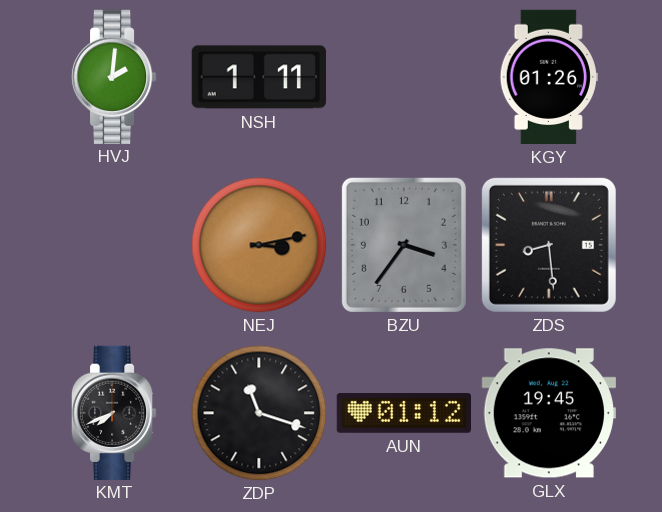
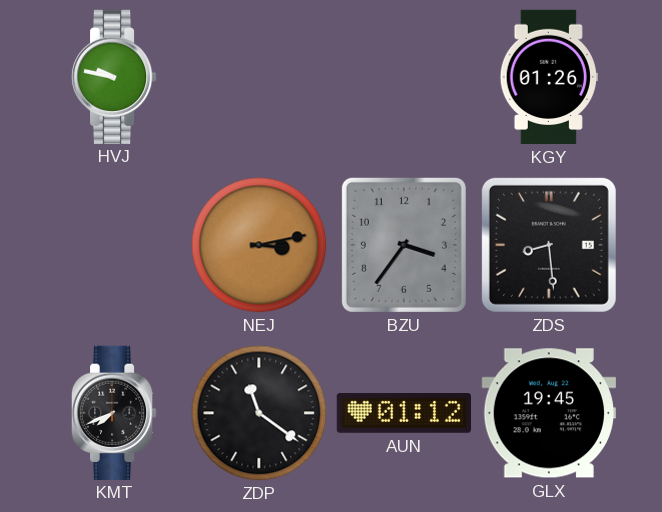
HVJ: 2:01 -> 9:47 (114, 76)
NSH: 1:11 -> none (258, 77)
ZDP: 11:18 -> 11:21 (259, 413)
